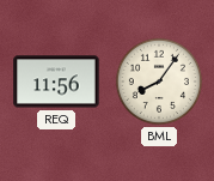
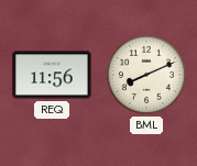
BML: 8:06 -> 8:11 (146, 75)
